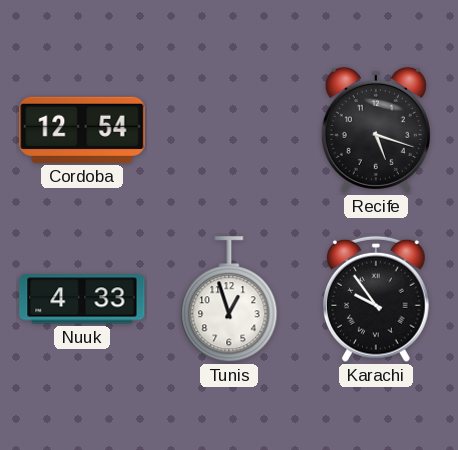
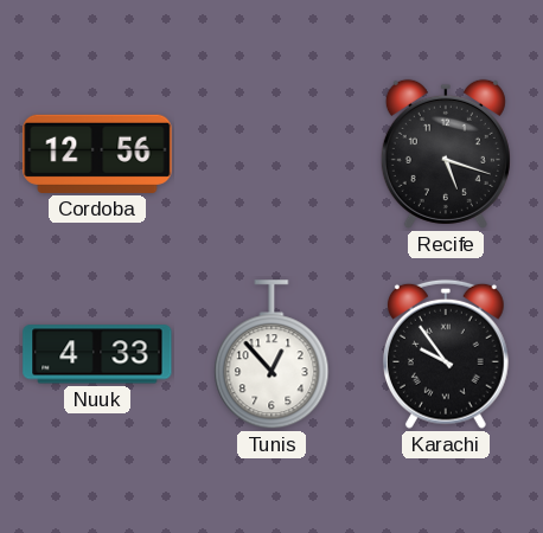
Cordoba: 12:54 -> 12:56 (97, 154)
Tunis: 12:57 -> 12:53 (271, 355)
